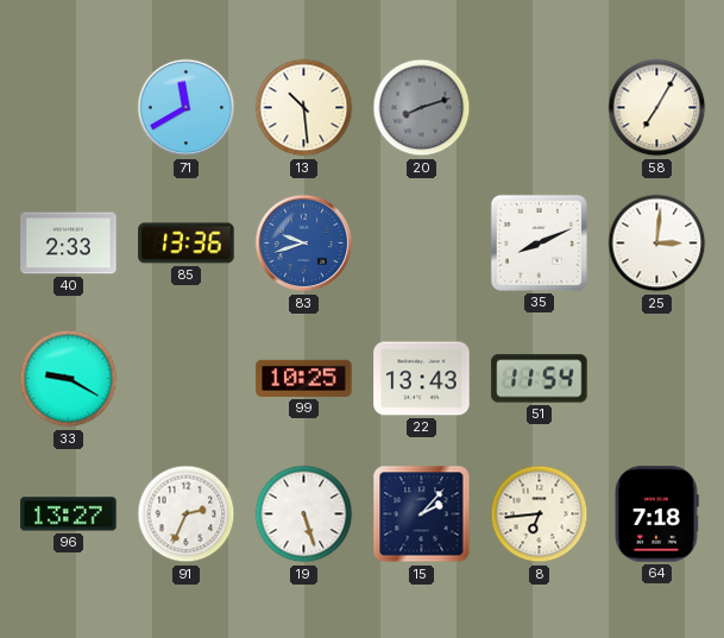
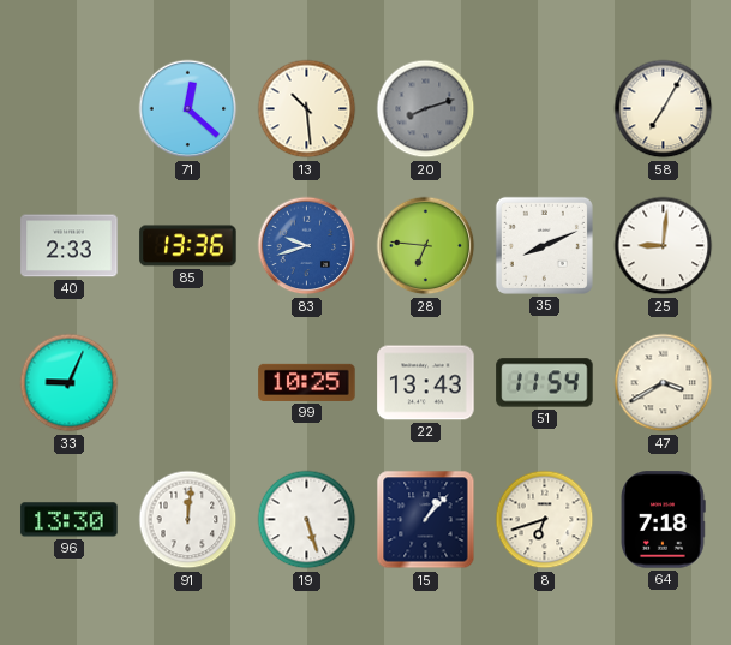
71: 11:40 -> 12:22 (188, 109)
28: none -> 6:46 (426, 246)
25: 3:01 -> 9:01 (664, 246)
33: 9:20 -> 9:04 (70, 383)
47: none -> 3:40 (664, 383)
96: 13:27 -> 13:30 (70, 520)
91: 2:34 -> 12:01 (188, 520)
15: 2:07 -> 1:07 (426, 520)
8: 6:44 -> 6:42 (545, 520)
